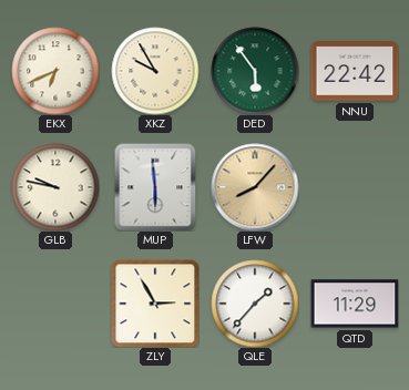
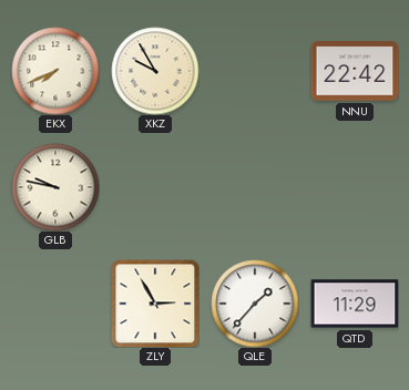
EKX: 6:41 -> 7:41 (55, 71)
DED: 5:54 -> none (255, 71)
MUP: 5:59 -> none (155, 187)
LFW: 8:07 -> none (255, 187)
